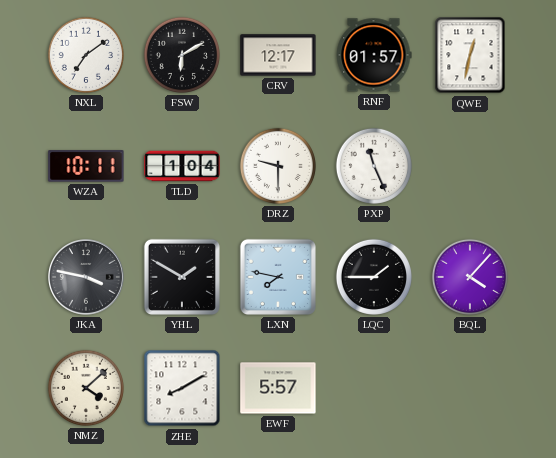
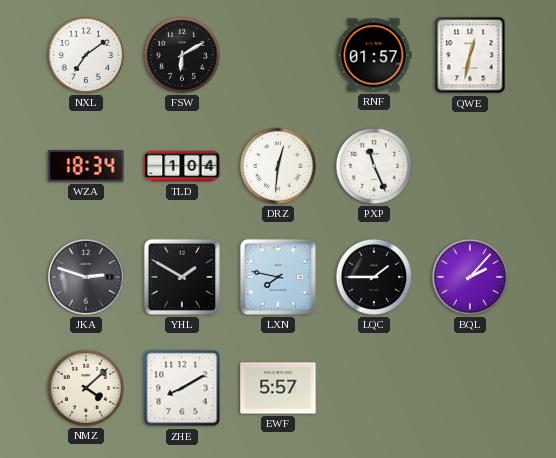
CRV: 12:17 -> none (278, 55)
WZA: 10:11 -> 18:34 (86, 166)
DRZ: 9:30 -> 12:31 (278, 166)
JKA: 3:47 -> 2:48 (87, 278)
BQL: 4:07 -> 2:07 (470, 277)
